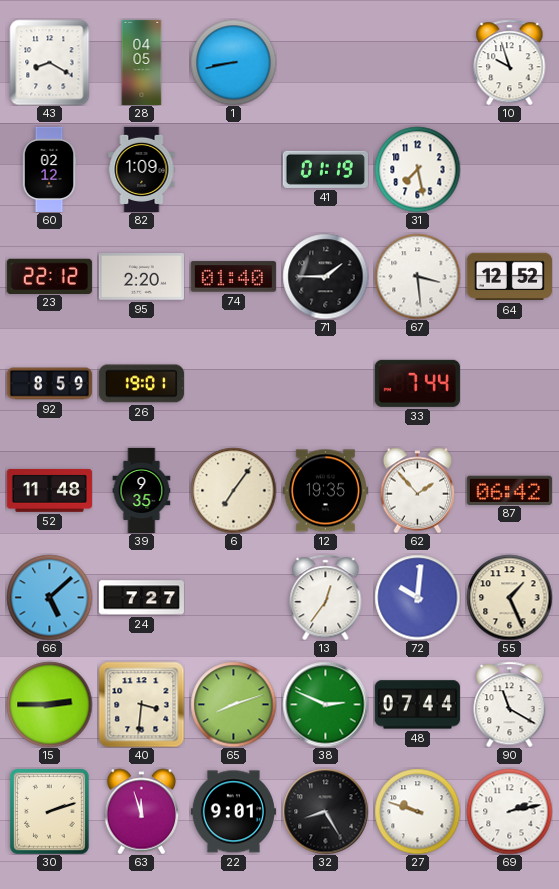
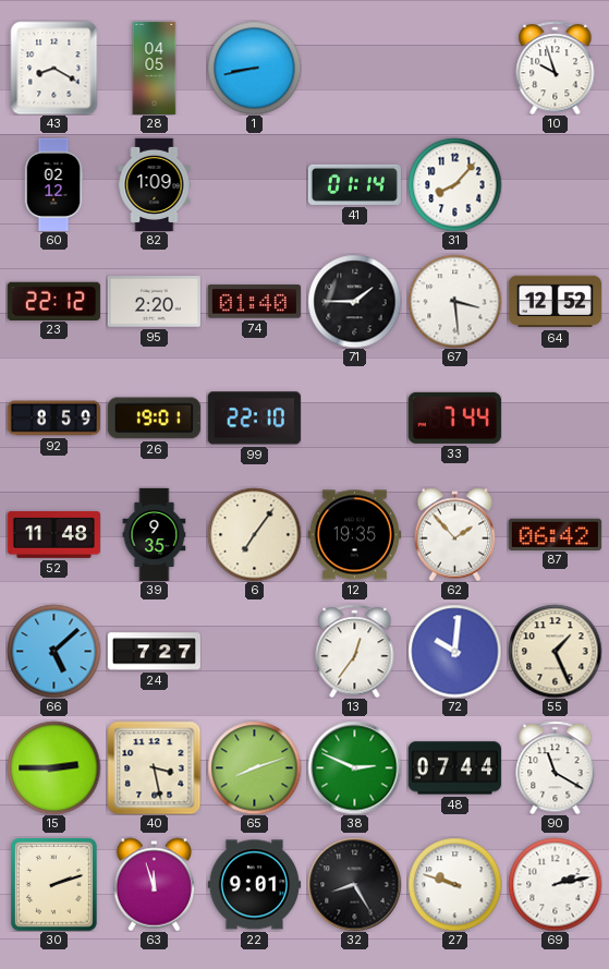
41: 01:19 -> 01:14 (354, 184)
31: 7:28 -> 8:07 (454, 184)
99: none -> 22:10 (254, 419)
40: 3:31 -> 3:28 (154, 767)
